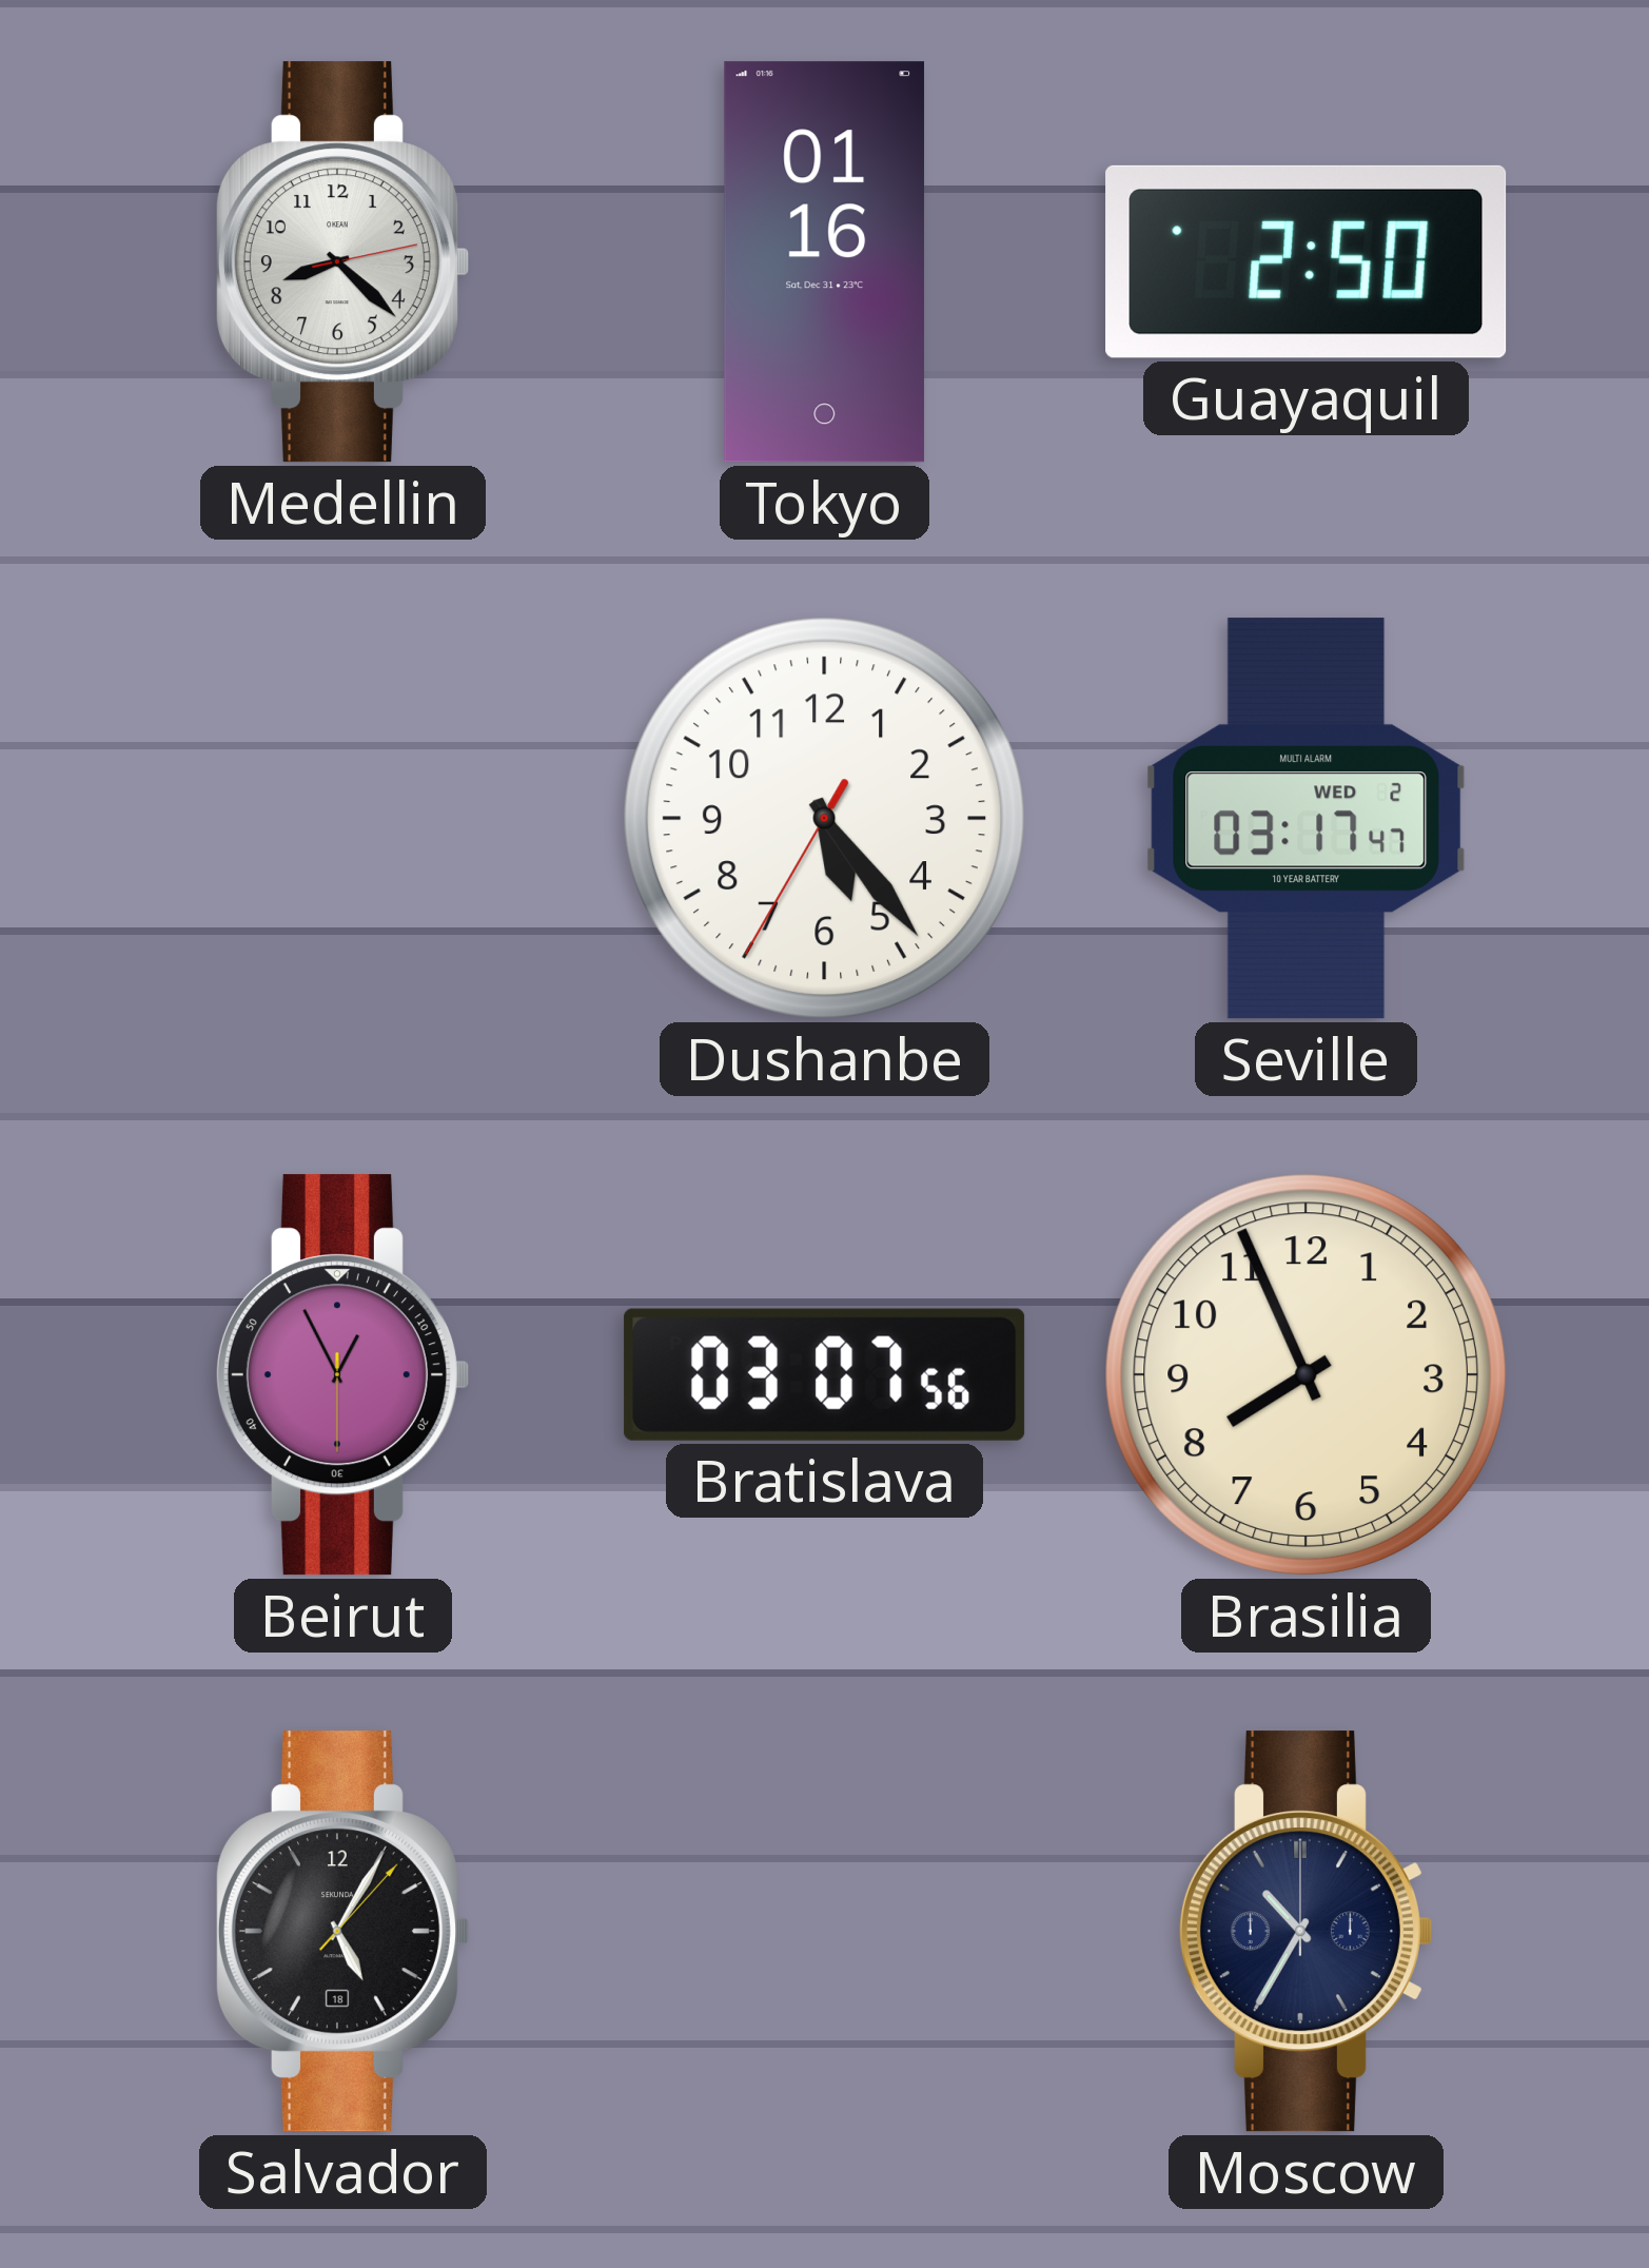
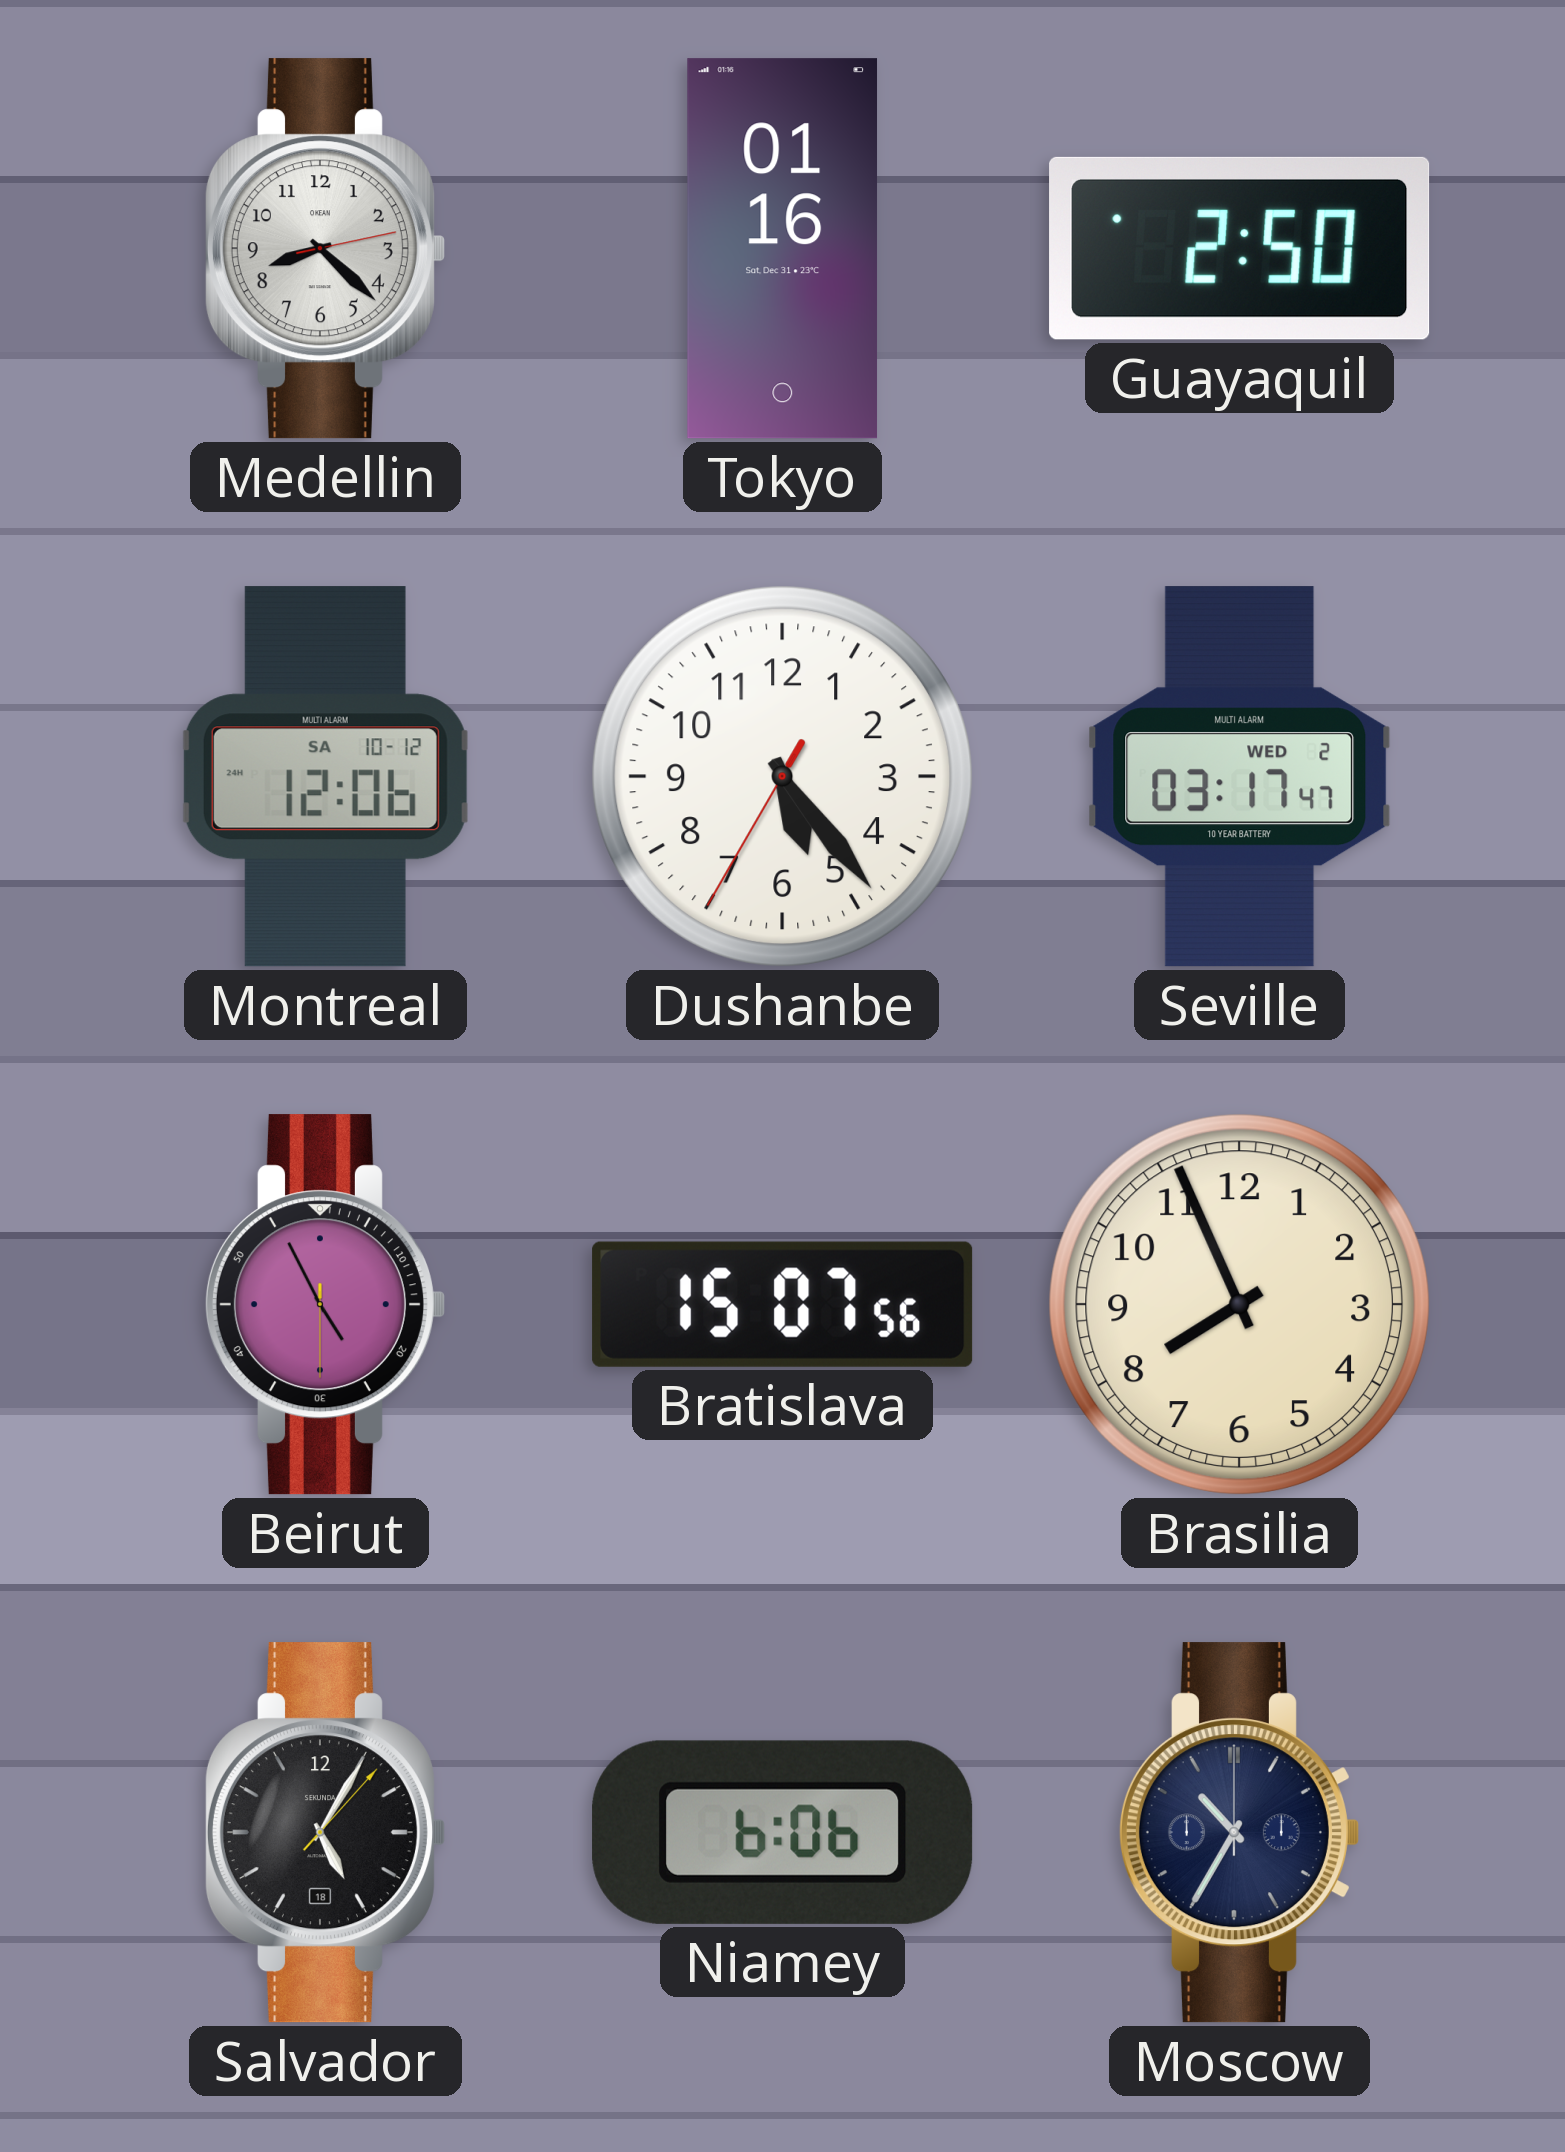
Montreal: none -> 12:06 (325, 777)
Beirut: 12:55 -> 4:55 (325, 1305)
Bratislava: 03:07 -> 15:07 (783, 1304)
Niamey: none -> 6:06 (783, 1832)
